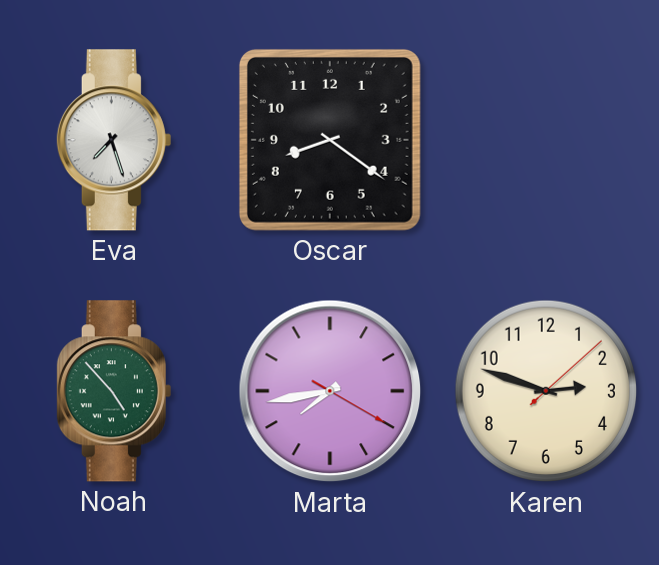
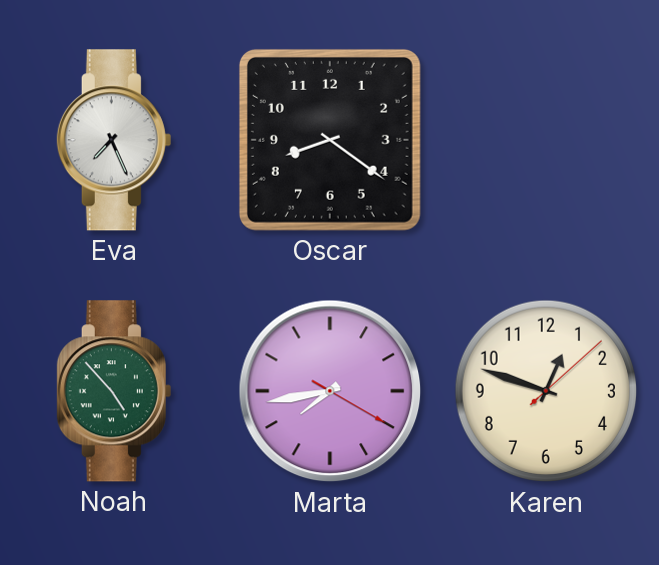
Eva: 7:27 -> 7:26 (114, 140)
Karen: 2:48 -> 12:48 (546, 391)
